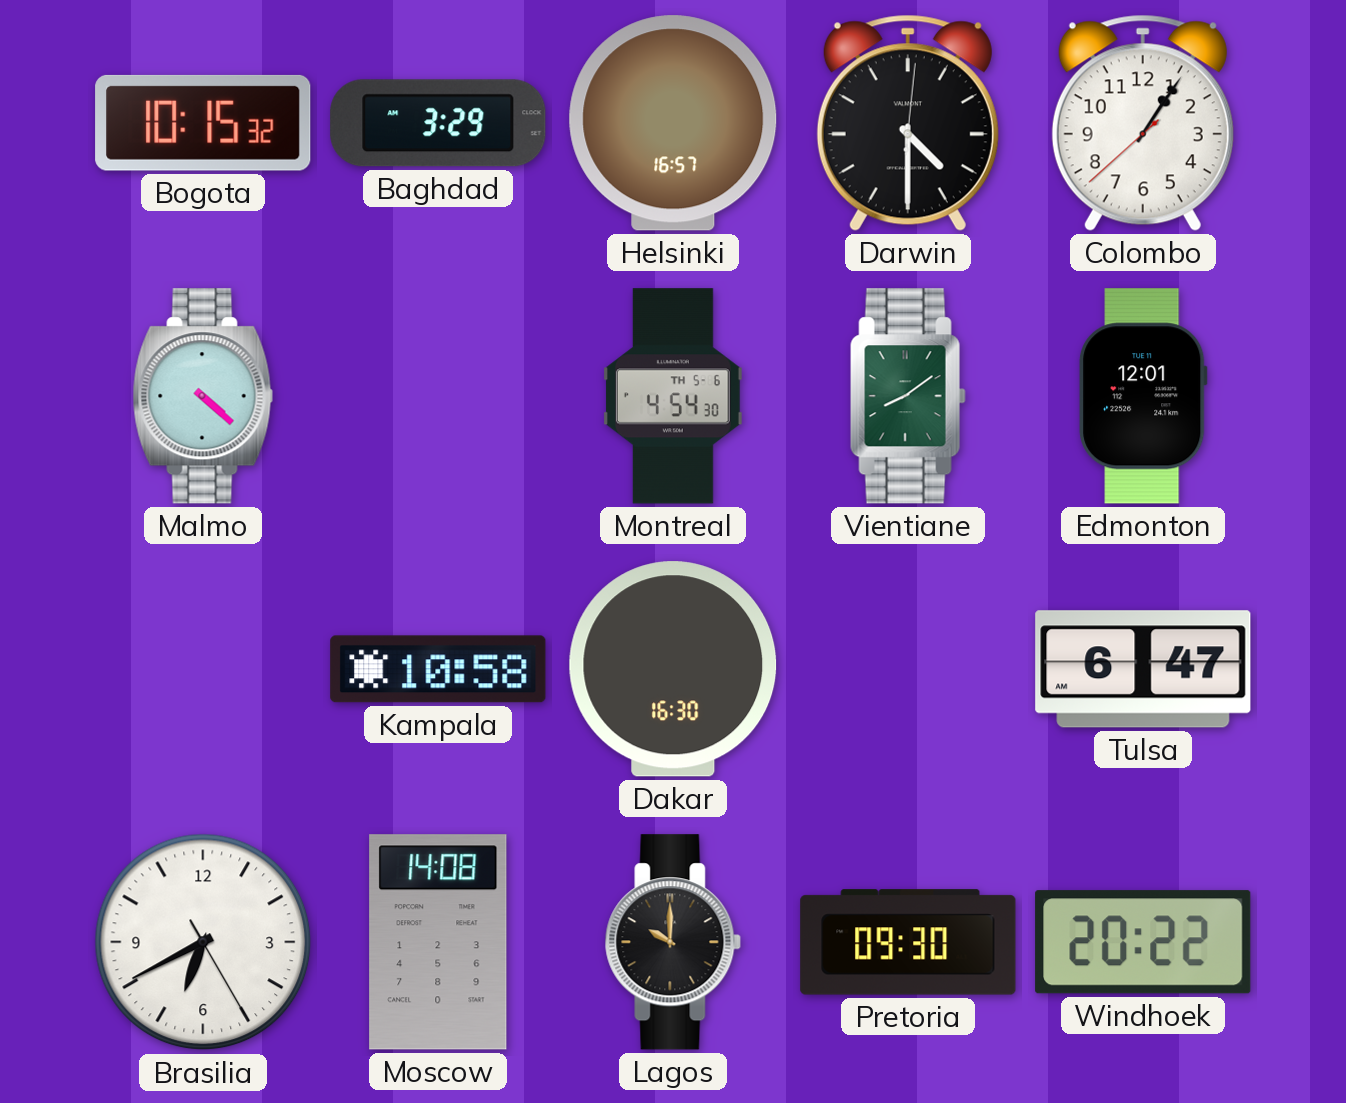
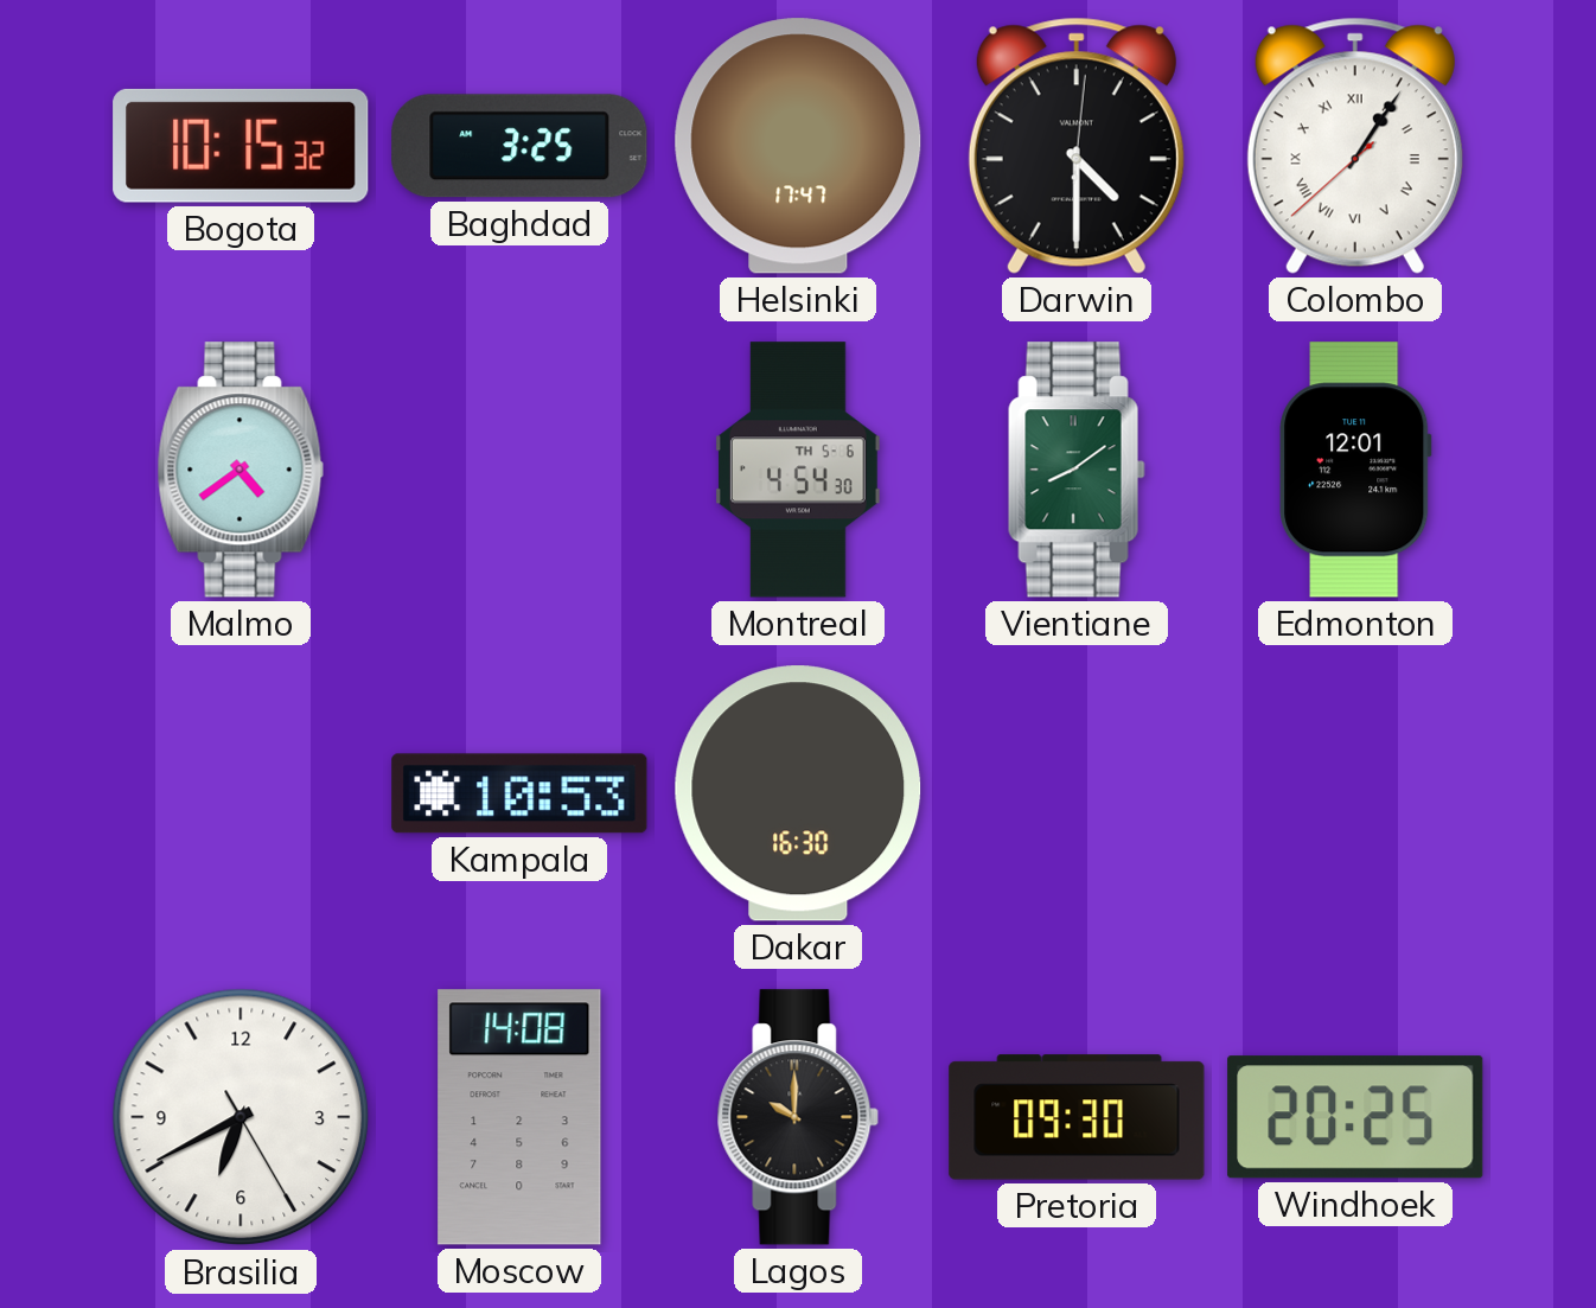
Baghdad: 3:29 -> 3:25 (519, 146)
Helsinki: 16:57 -> 17:47 (798, 146)
Colombo numerals: Arabic -> Roman (1355, 146)
Malmo: 4:22 -> 4:39 (241, 470)
Kampala: 10:58 -> 10:53 (519, 793)
Tulsa: 6:47 -> none (1143, 669)
Windhoek: 20:22 -> 20:25 (1355, 1117)
